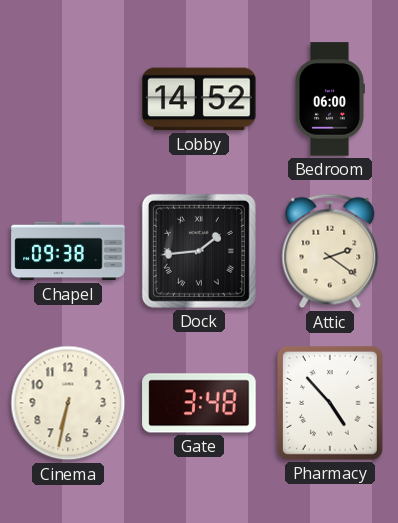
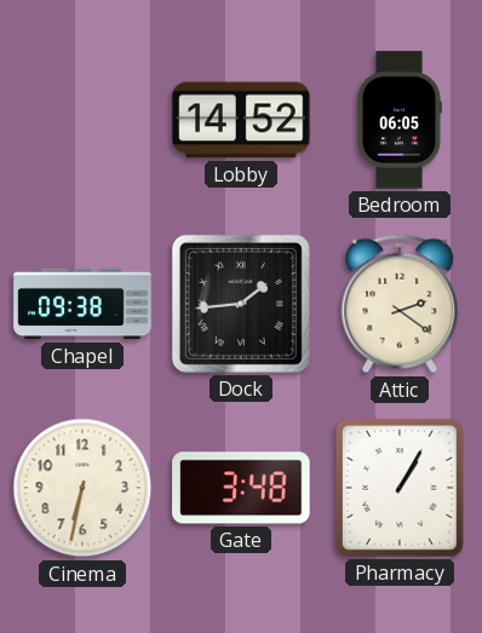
Bedroom: 06:00 -> 06:05 (400, 120)
Pharmacy: 4:53 -> 1:05 (400, 488)
